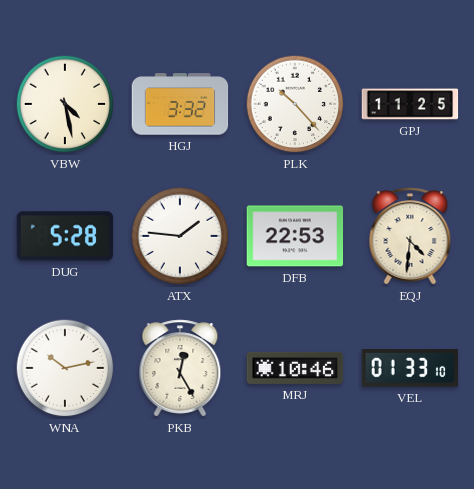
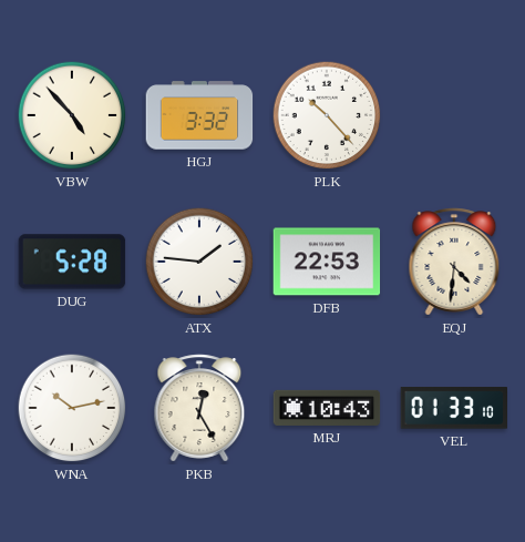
VBW: 4:28 -> 4:53 (72, 115)
GPJ: 11:25 -> none (410, 104)
MRJ: 10:46 -> 10:43 (327, 408)
